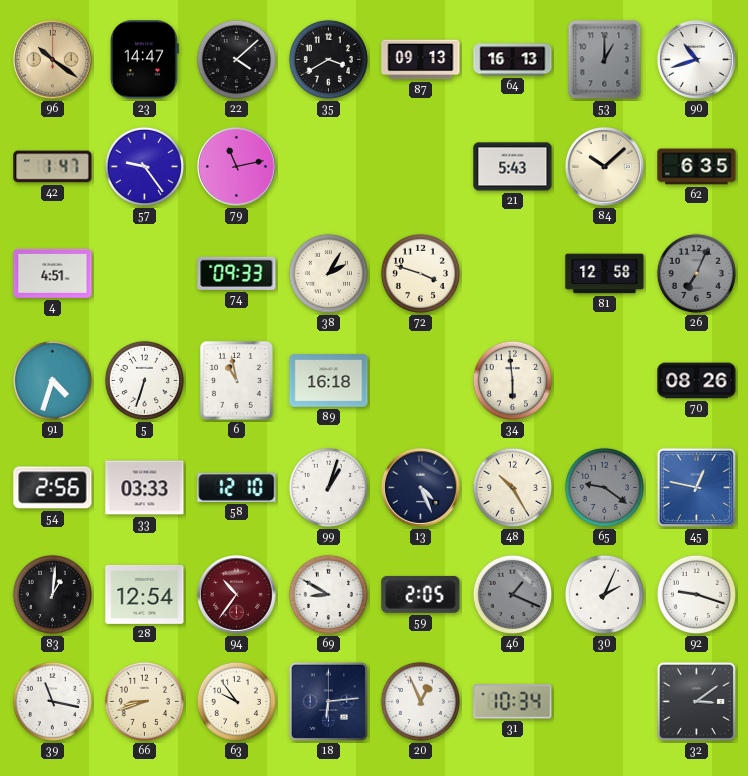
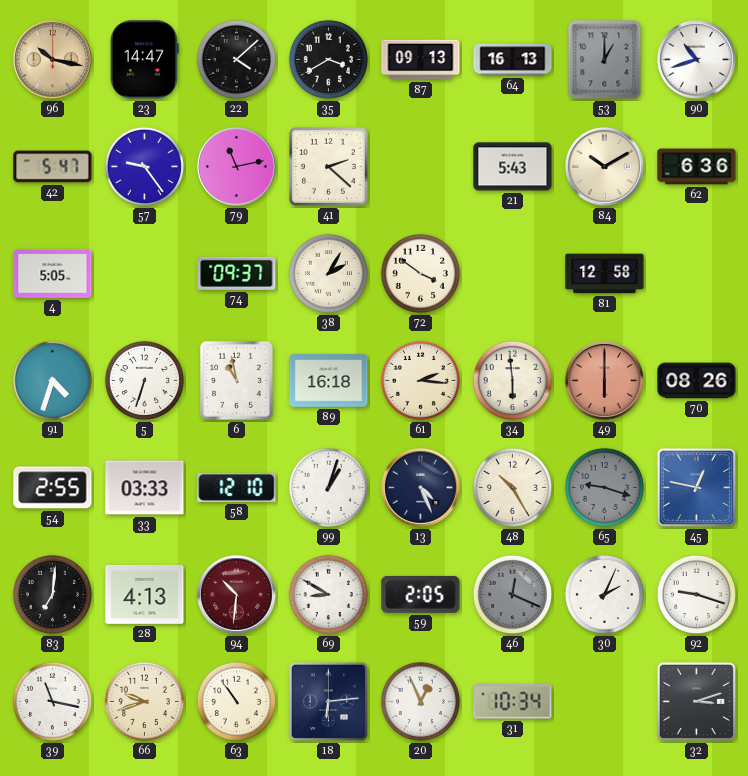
96: 10:21 -> 10:17 (53, 60)
42: 1:47 -> 5:47 (53, 167)
41: none -> 2:22 (328, 166)
84: 10:08 -> 10:10 (605, 167)
62: 6:35 -> 6:36 (697, 167)
4: 4:51 -> 5:05 (53, 273)
74: 09:33 -> 09:37 (237, 273)
72: 3:48 -> 3:51 (420, 273)
26: 7:04 -> none (696, 273)
61: none -> 2:16 (420, 380)
49: none -> 6:00 (605, 381)
54: 2:56 -> 2:55 (53, 488)
65: 9:21 -> 9:18 (604, 487)
83: 1:01 -> 7:01 (52, 594)
28: 12:54 -> 4:13 (145, 594)
94: 10:36 -> 10:31 (237, 595)
46: 1:19 -> 12:19 (512, 594)
66: 8:42 -> 9:42 (144, 701)
63: 9:54 -> 10:54 (236, 701)
32: 3:09 -> 3:12 (696, 701)
